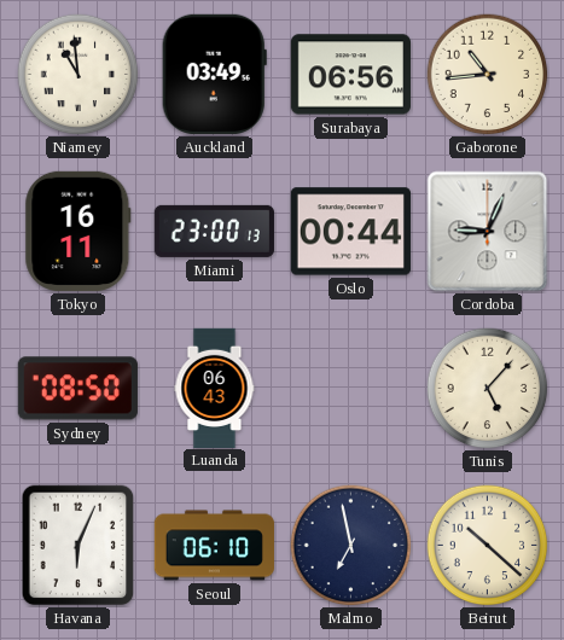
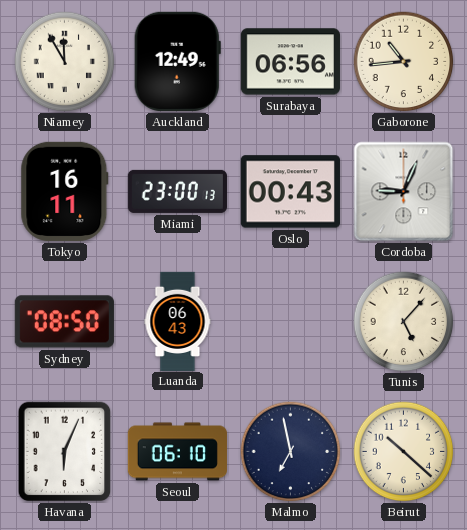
Niamey: 10:59 -> 11:55 (65, 62)
Auckland: 03:49 -> 12:49 (177, 61)
Oslo: 00:44 -> 00:43 (290, 192)
